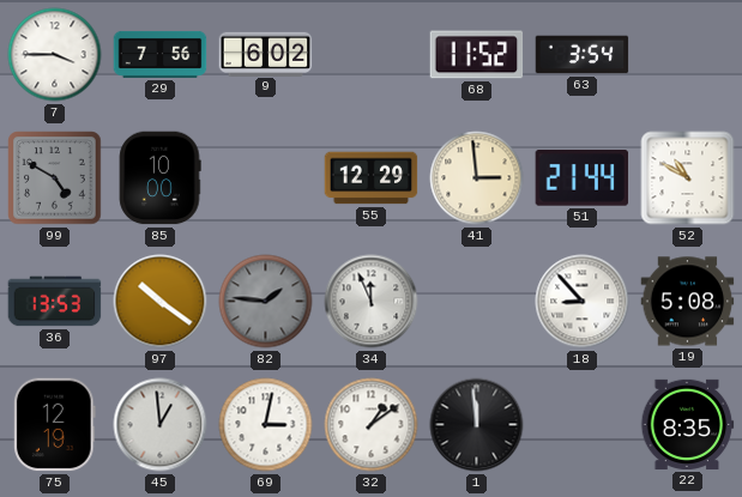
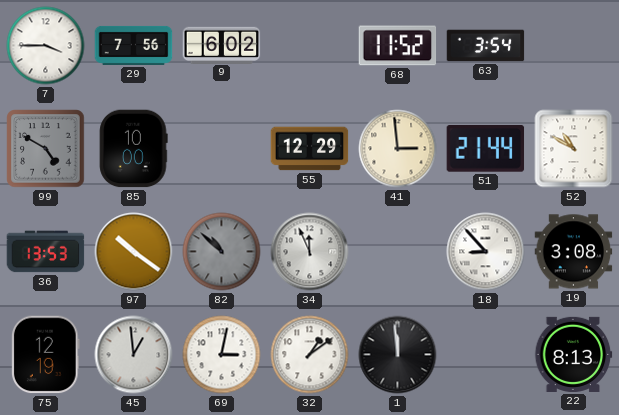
82: 1:46 -> 10:52 (222, 252)
19: 5:08 -> 3:08 (574, 252)
22: 8:35 -> 8:13 (574, 354)
